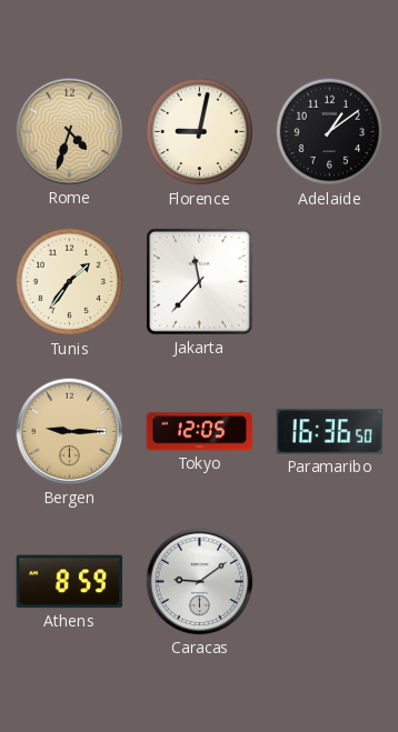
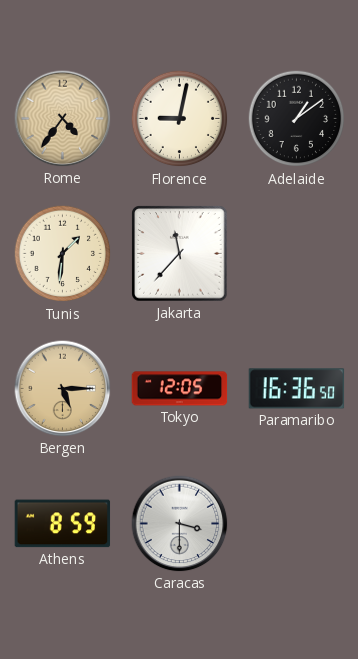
Rome: 4:33 -> 4:36 (63, 119)
Tunis: 1:36 -> 1:31 (63, 254)
Bergen: 9:15 -> 5:15 (63, 389)
Caracas: 9:09 -> 3:30 (180, 524)
